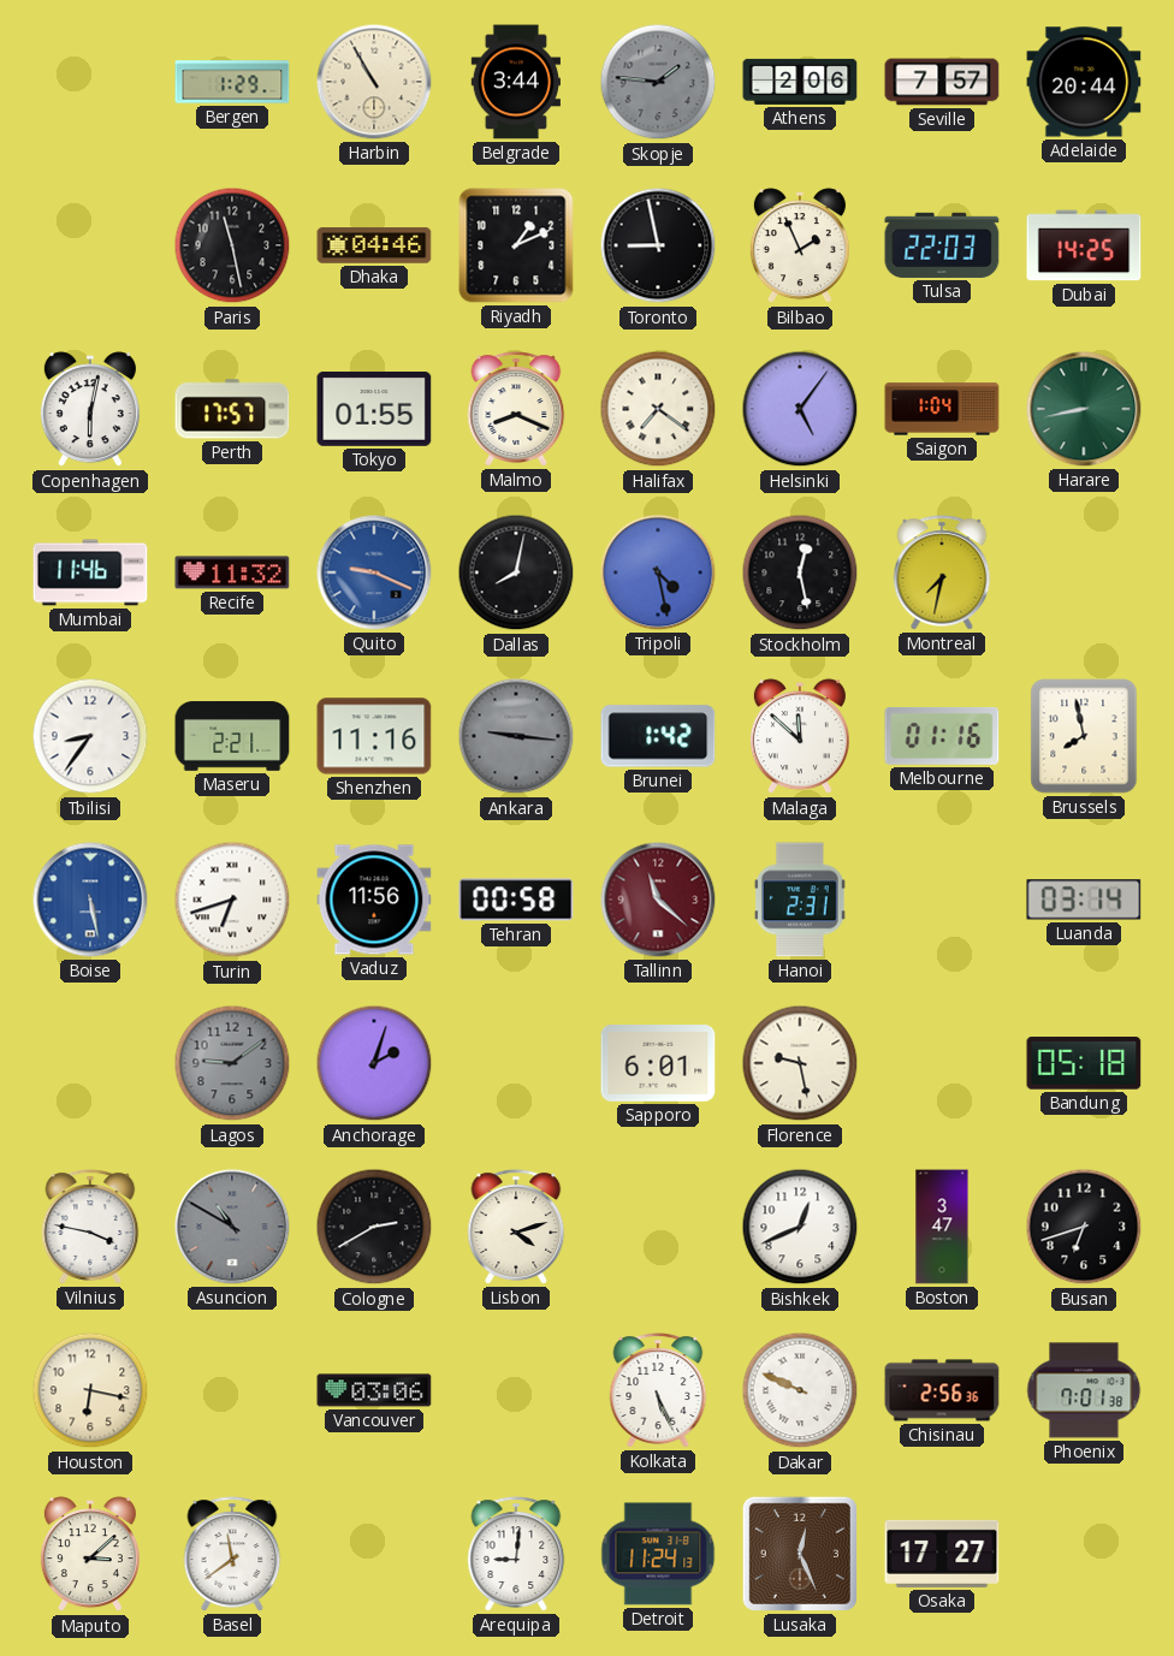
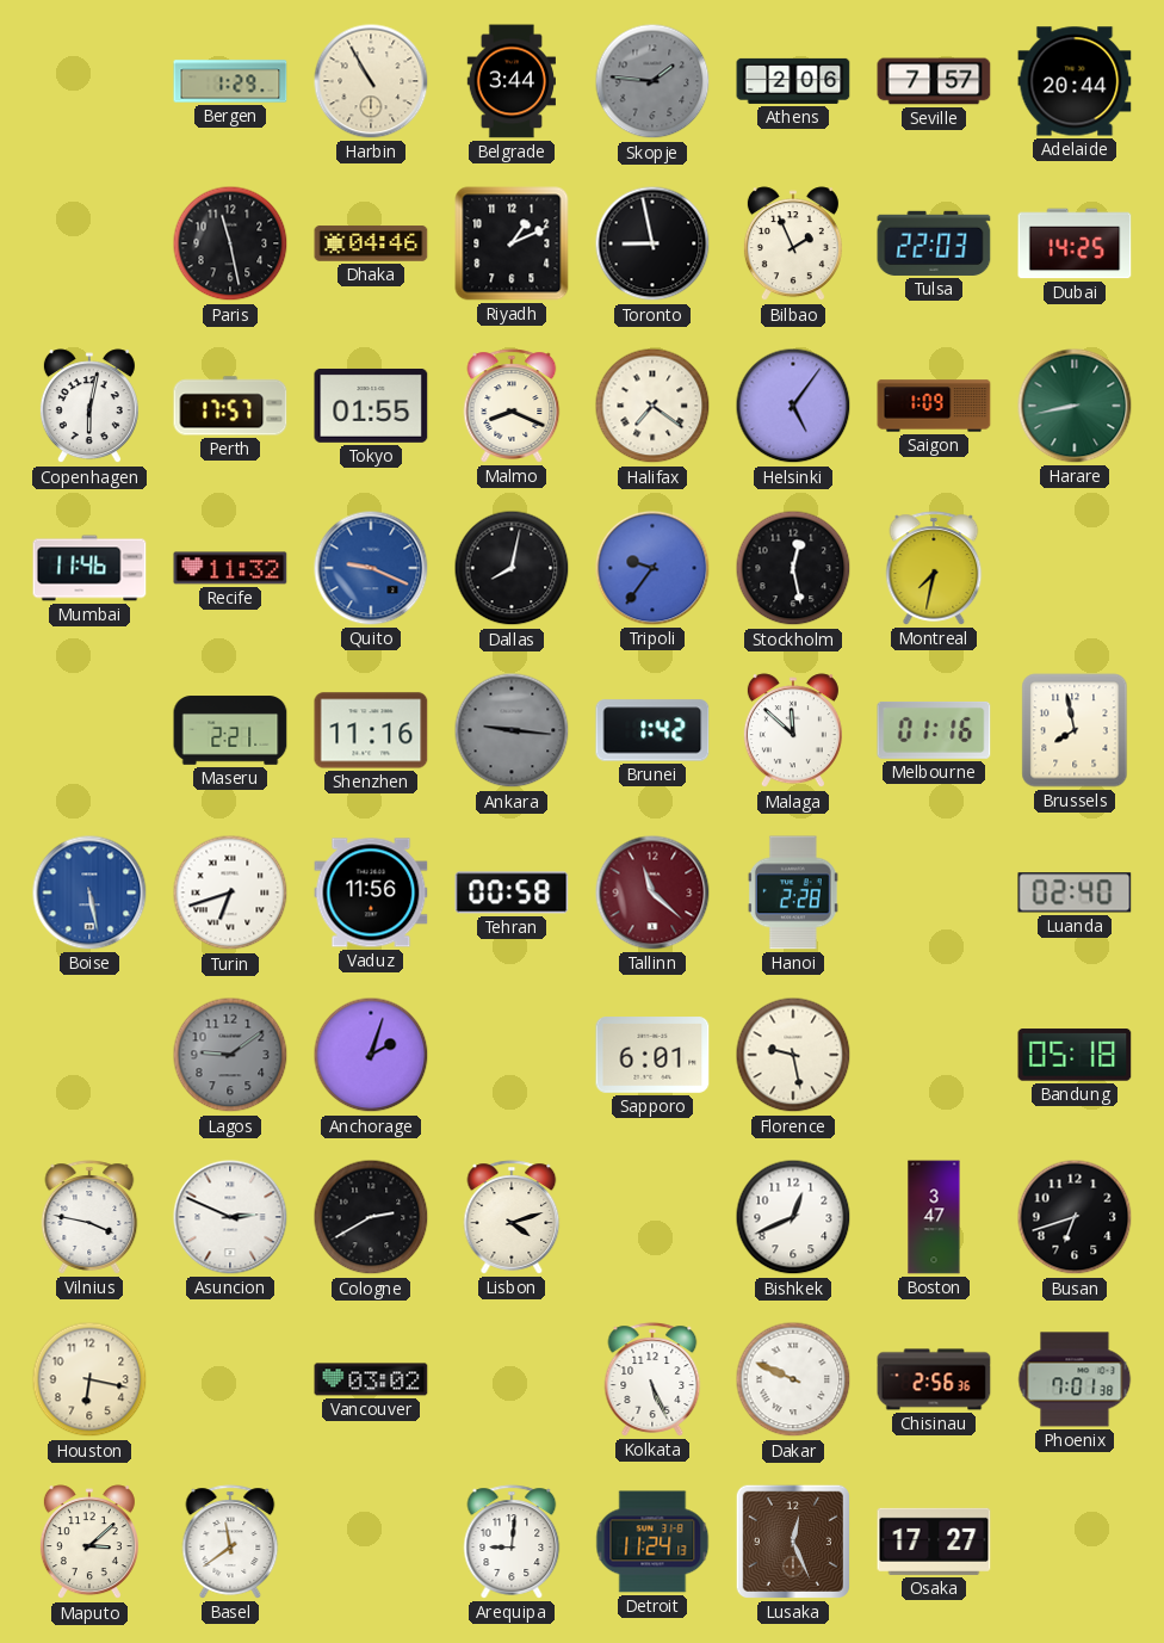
Saigon: 1:04 -> 1:09 (934, 406)
Tripoli: 4:28 -> 9:36 (652, 568)
Tbilisi: 8:36 -> none (90, 736)
Hanoi: 2:31 -> 2:28 (793, 892)
Luanda: 03:14 -> 02:40 (1075, 892)
Asuncion: 10:50 -> 2:49 (230, 1217)
Asuncion dial: grey -> white (230, 1217)
Vancouver: 03:06 -> 03:02 (371, 1379)
